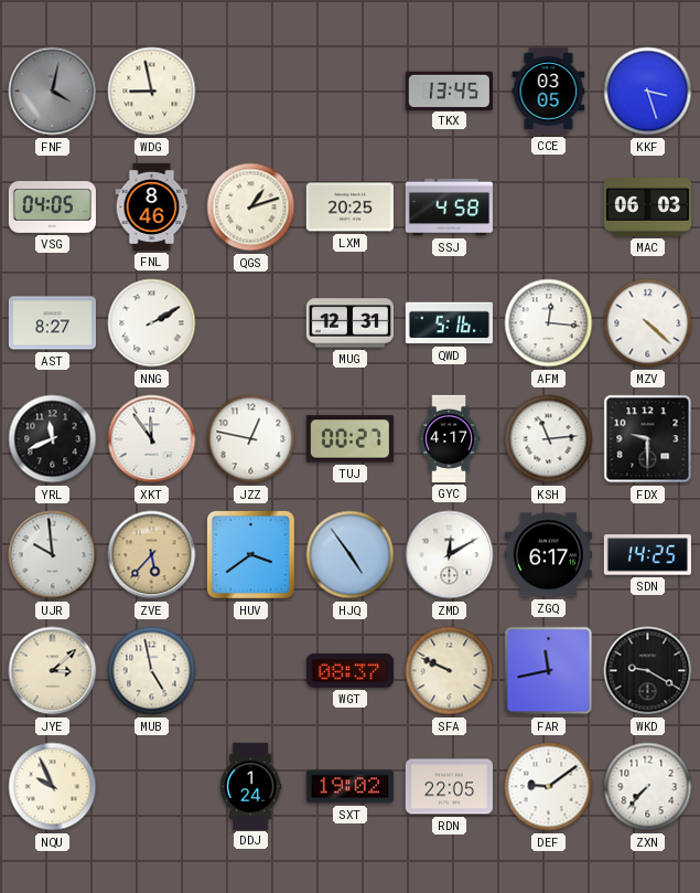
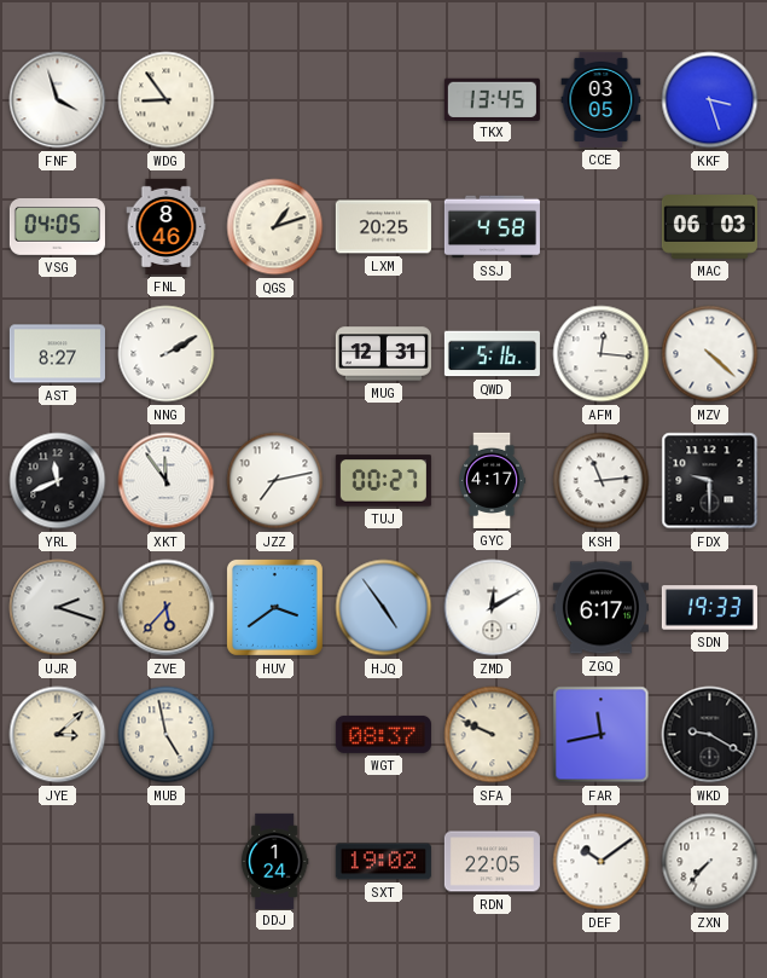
FNF: 4:02 -> 3:57 (58, 100)
FNF dial: grey -> white (58, 100)
WDG: 8:58 -> 8:54 (167, 100)
JZZ: 12:47 -> 7:13 (275, 481)
UJR: 9:59 -> 2:18 (58, 608)
SDN: 14:25 -> 19:33 (709, 608)
NQU: 9:56 -> none (53, 787)
DEF: 9:09 -> 10:09 (602, 862)
